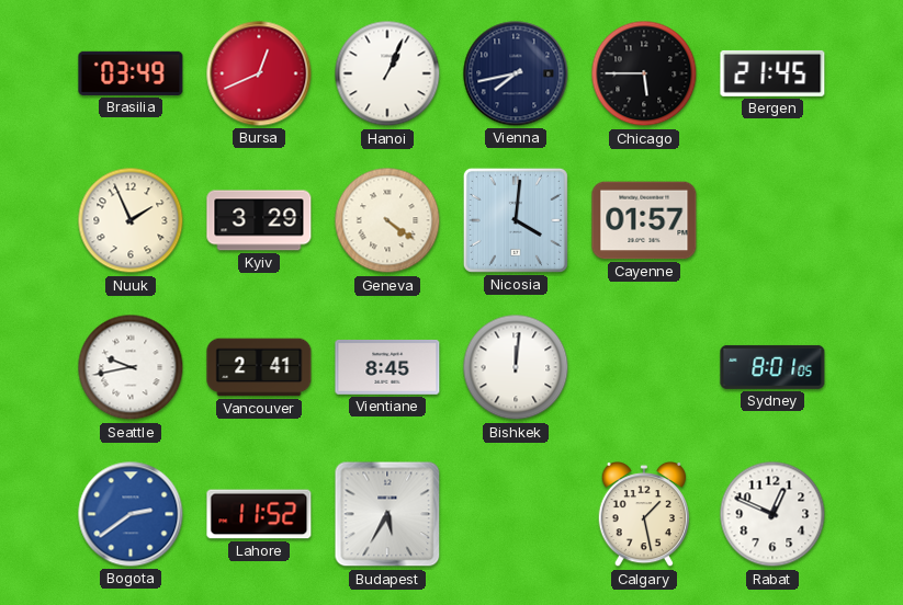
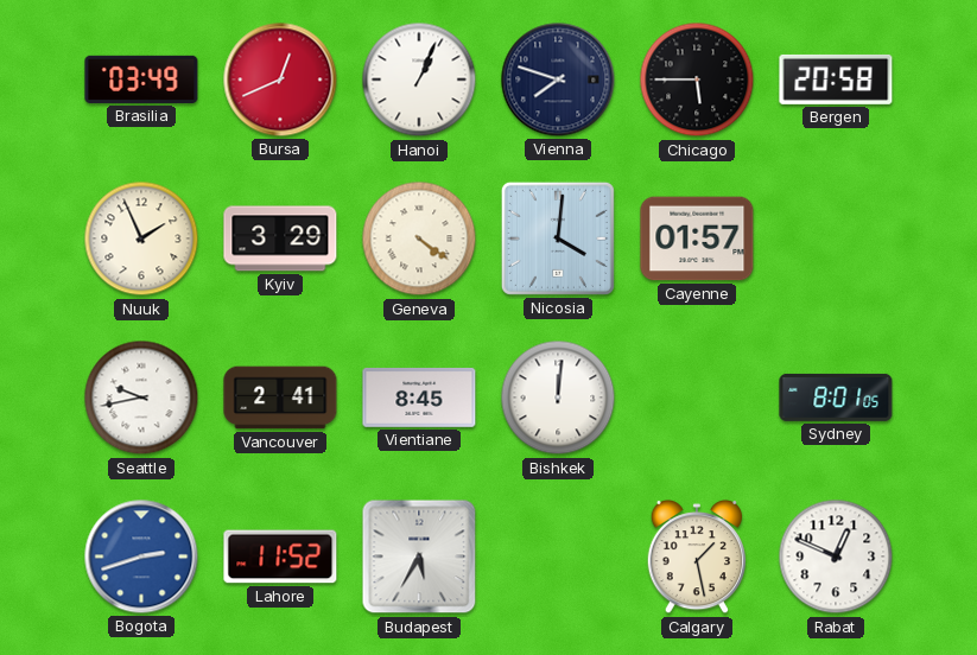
Vienna: 7:43 -> 7:48 (558, 80)
Bergen: 21:45 -> 20:58 (836, 80)
Bogota: 2:39 -> 2:42 (141, 557)
